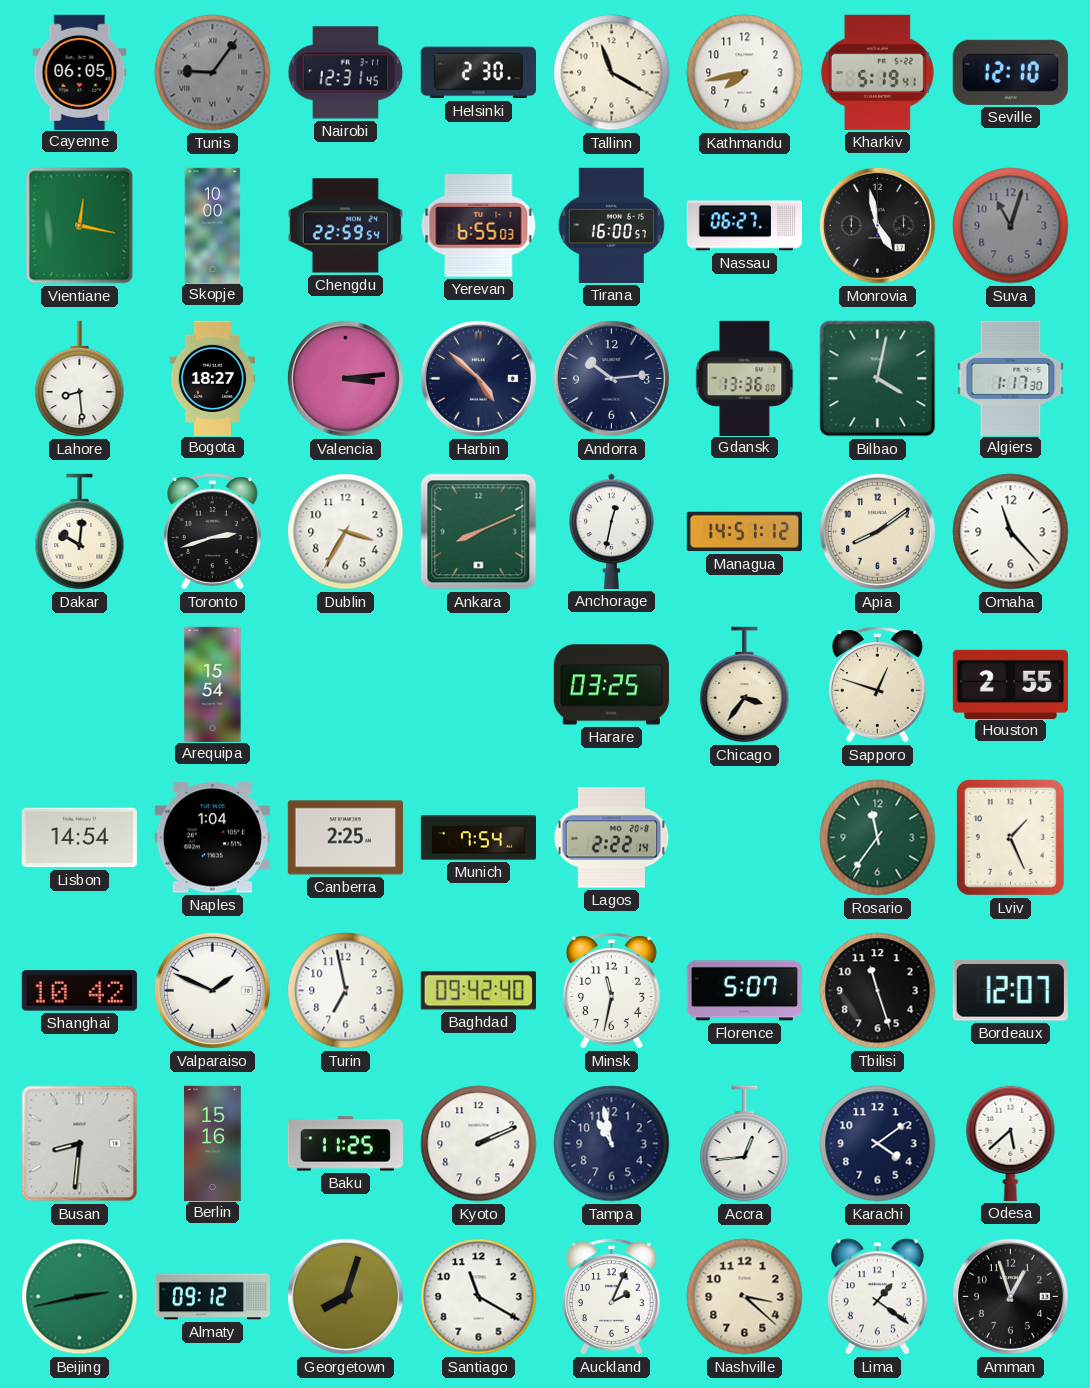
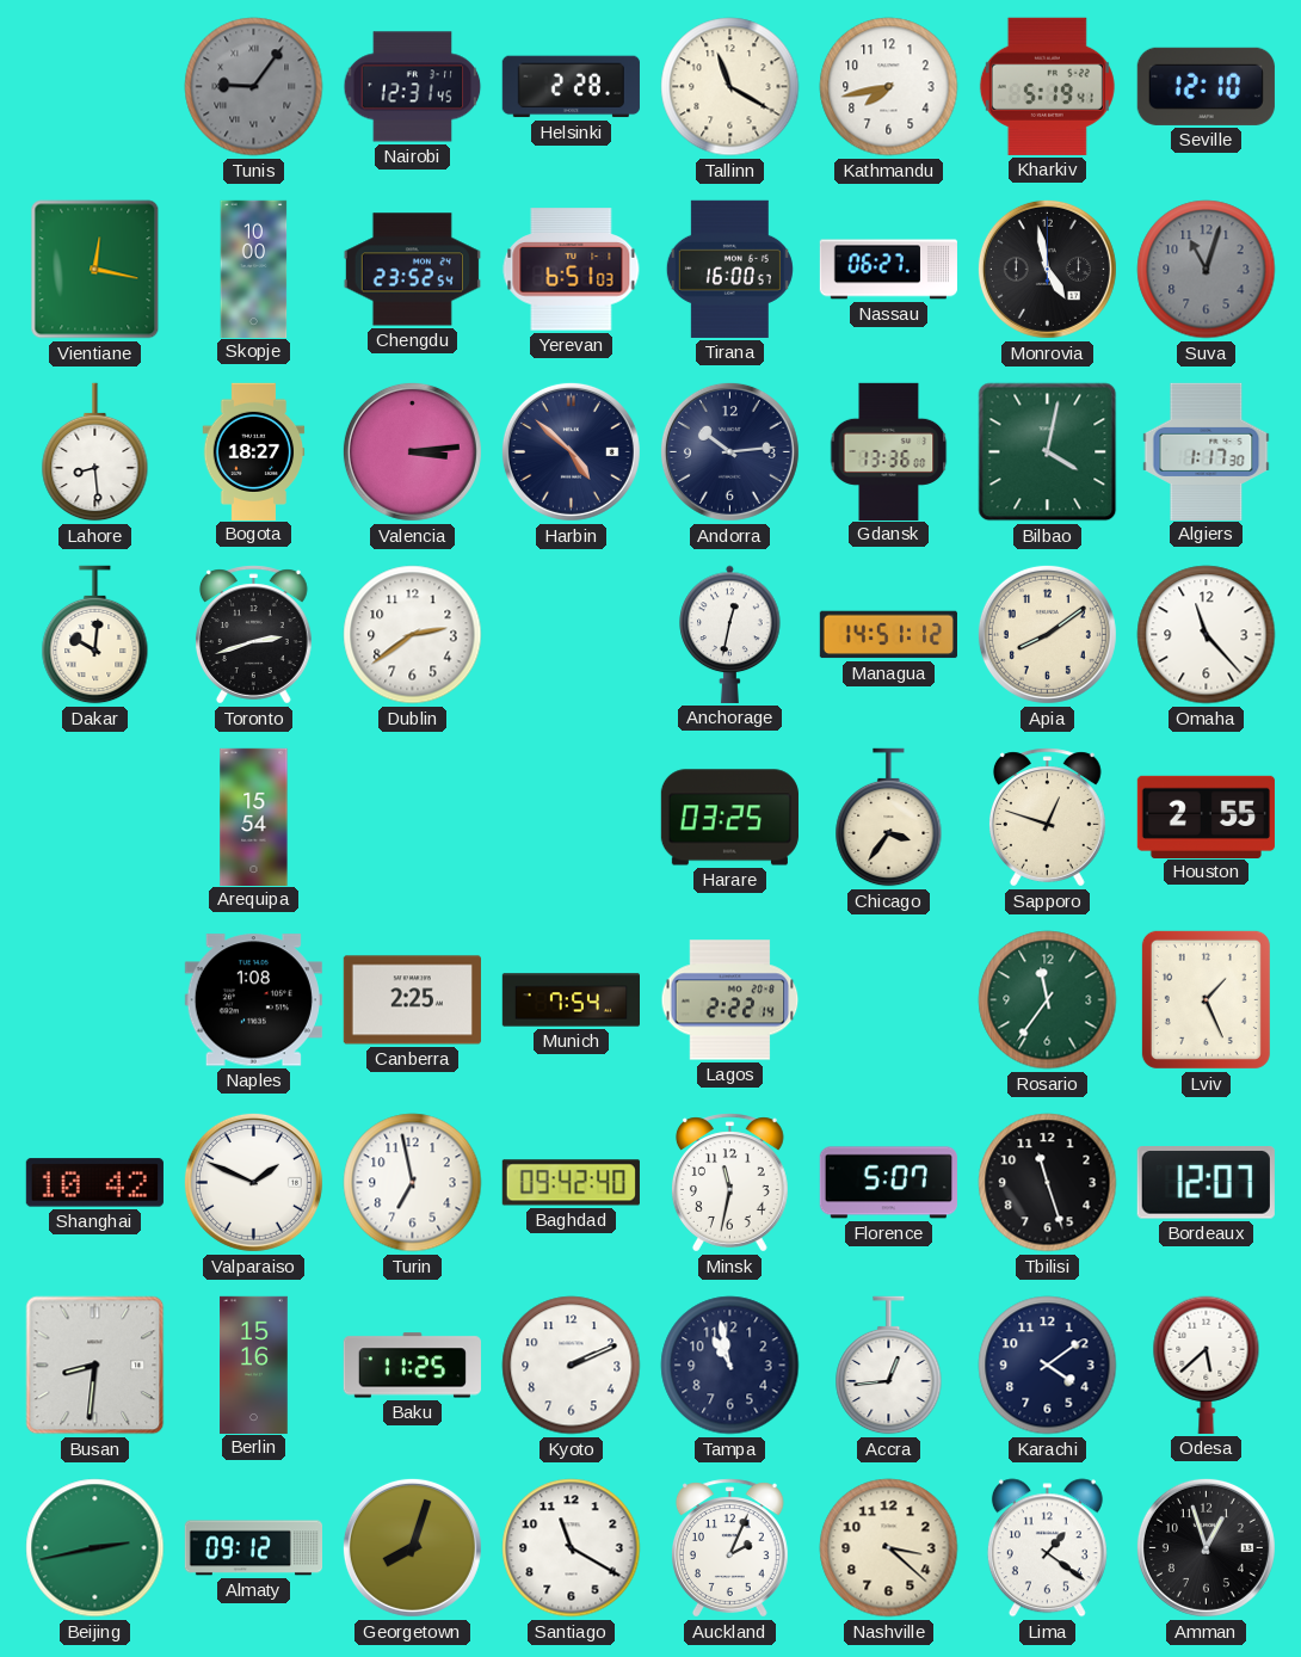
Cayenne: 06:05 -> none (80, 72)
Helsinki: 2:30 -> 2:28 (571, 87)
Chengdu: 22:59 -> 23:52 (412, 270)
Yerevan: 6:55 -> 6:51 (572, 270)
Dublin: 3:35 -> 2:39 (413, 635)
Ankara: 8:11 -> none (479, 532)
Lisbon: 14:54 -> none (79, 838)
Naples: 1:04 -> 1:08 (253, 1000)
